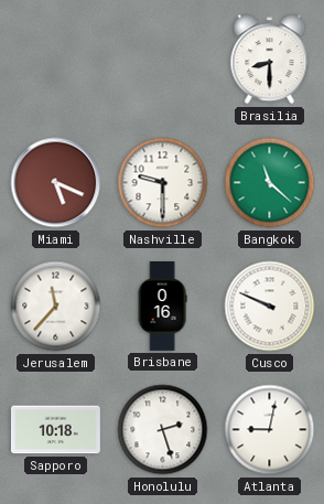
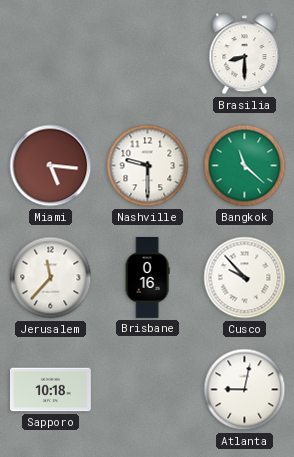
Miami: 5:19 -> 5:16 (51, 166)
Cusco: 9:49 -> 9:53 (245, 278)
Honolulu: 2:27 -> none (163, 430)
